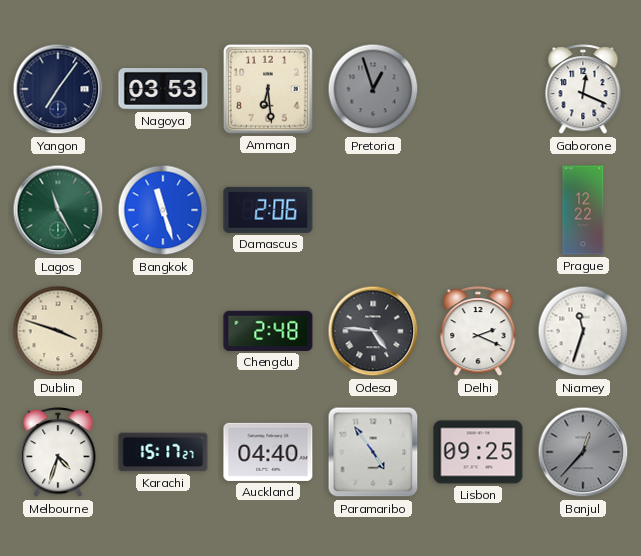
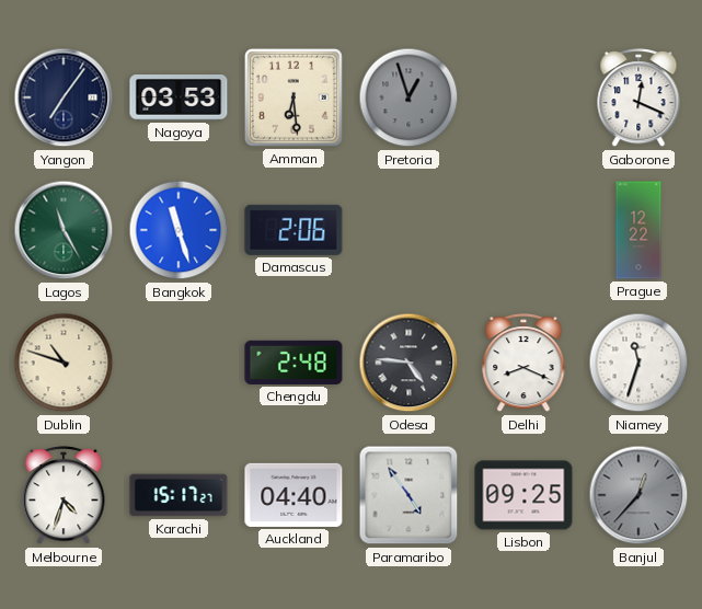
Dublin: 3:48 -> 10:48 (64, 363)
Delhi: 2:19 -> 8:19 (523, 364)
